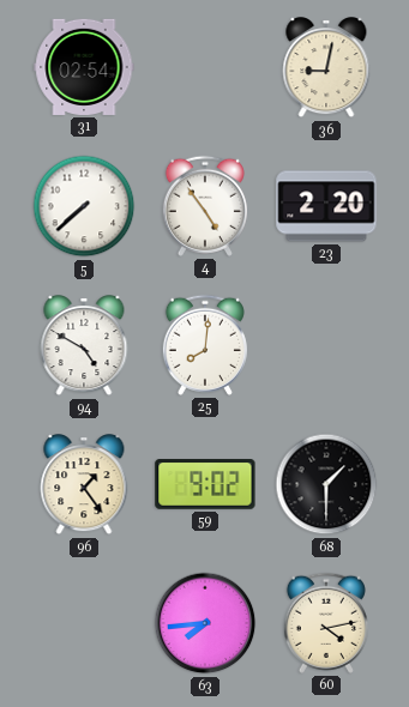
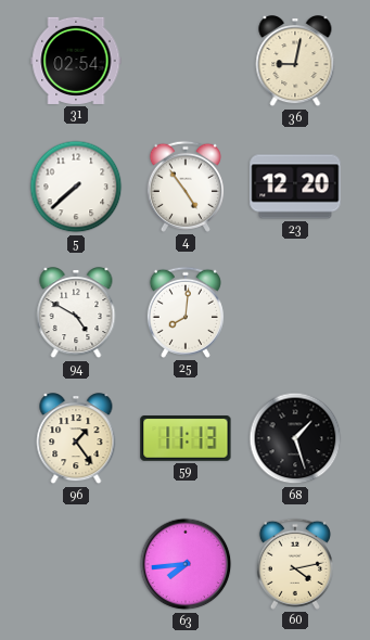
23: 2:20 -> 12:20 (295, 187)
59: 9:02 -> 11:13 (186, 439)
68: 1:30 -> 1:27 (295, 438)
